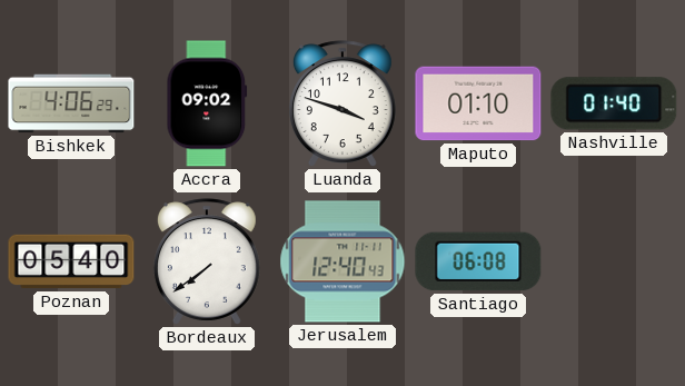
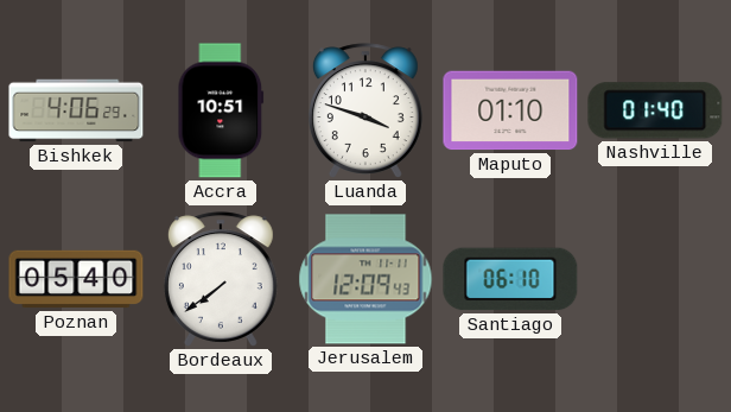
Accra: 09:02 -> 10:51 (221, 110)
Jerusalem: 12:40 -> 12:09 (366, 279)
Santiago: 06:08 -> 06:10 (510, 279)
